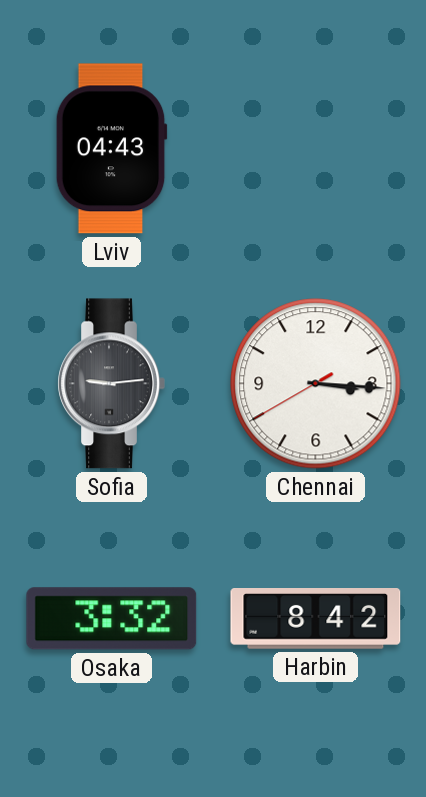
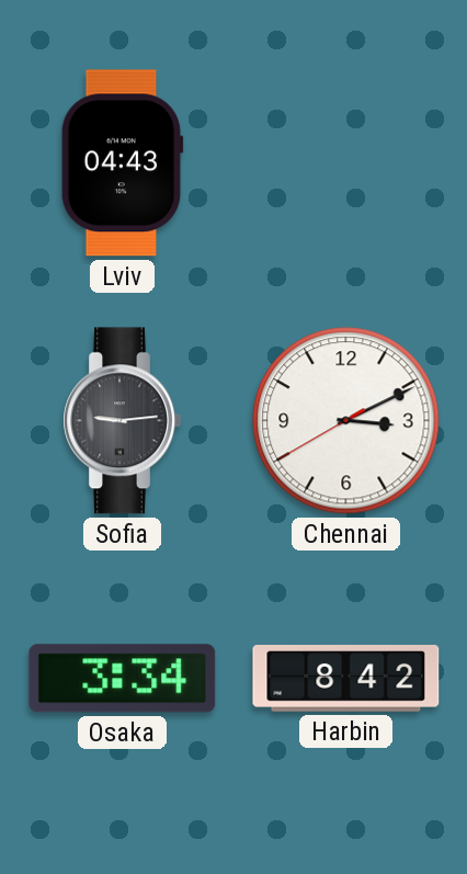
Chennai: 3:15 -> 3:10 (346, 421)
Osaka: 3:32 -> 3:34 (123, 679)
